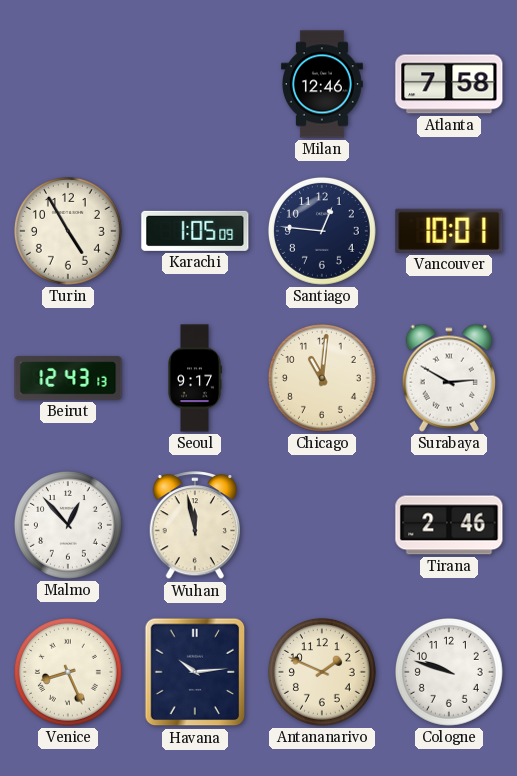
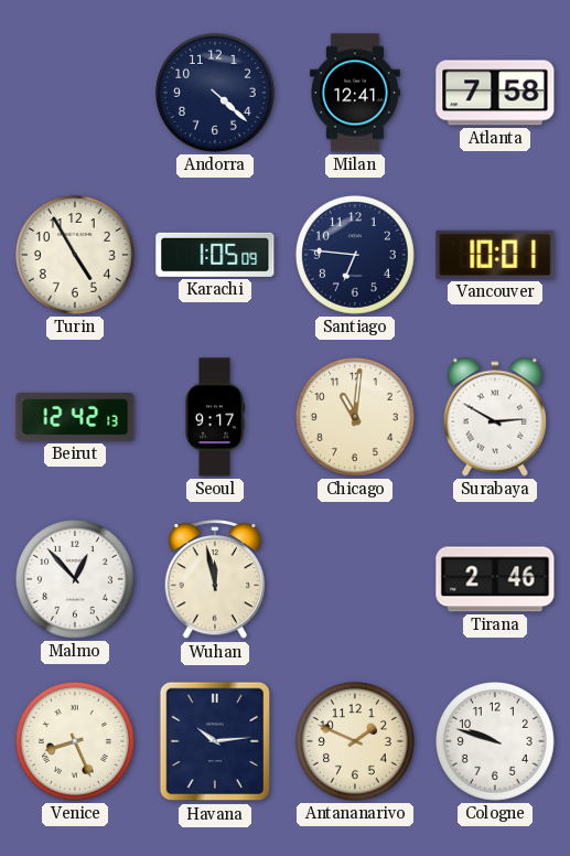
Andorra: none -> 4:22 (215, 93)
Milan: 12:46 -> 12:41 (355, 93)
Santiago: 12:46 -> 6:46 (355, 255)
Beirut: 12:43 -> 12:42 (75, 417)
